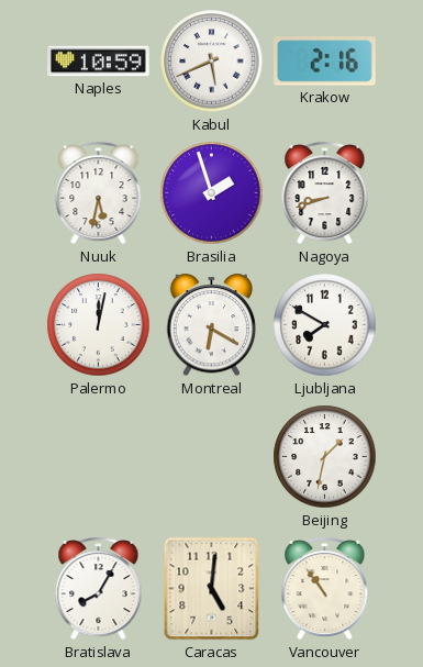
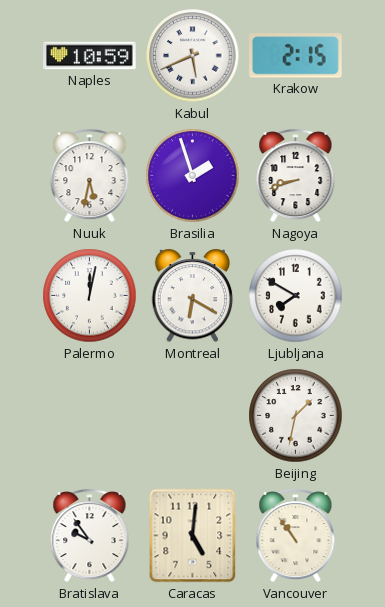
Krakow: 2:16 -> 2:15 (296, 56)
Bratislava: 8:05 -> 9:54 (90, 536)
